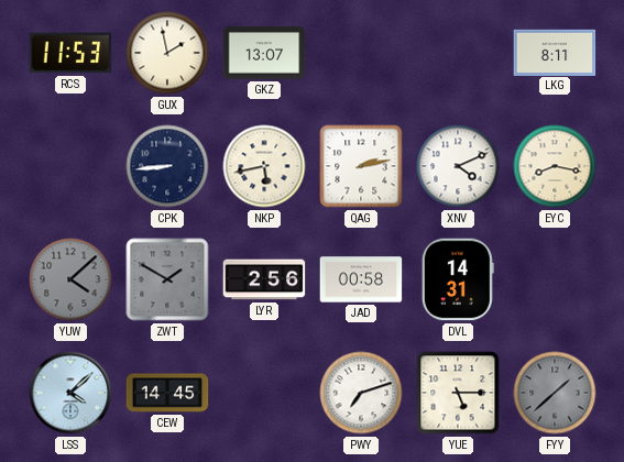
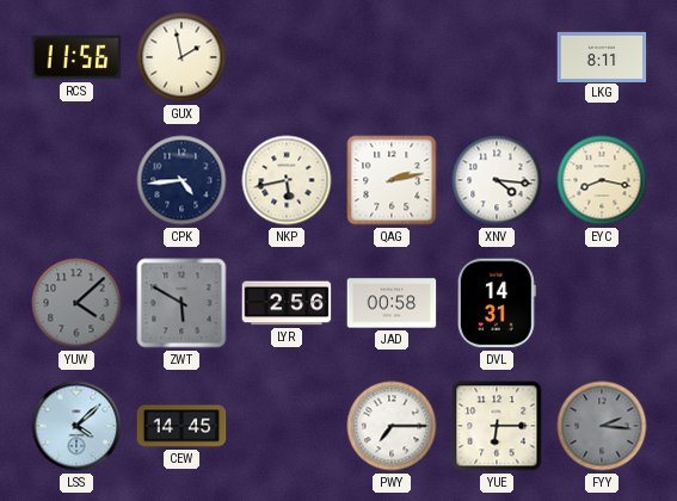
RCS: 11:53 -> 11:56 (76, 57)
GKZ: 13:07 -> none (264, 53)
CPK: 8:44 -> 4:44 (181, 180)
XNV: 4:11 -> 4:16 (497, 180)
ZWT: 1:50 -> 5:50 (181, 303)
PWY: 7:12 -> 7:15 (392, 426)
YUE: 5:15 -> 6:15 (497, 426)
FYY: 1:38 -> 2:16 (602, 426)
